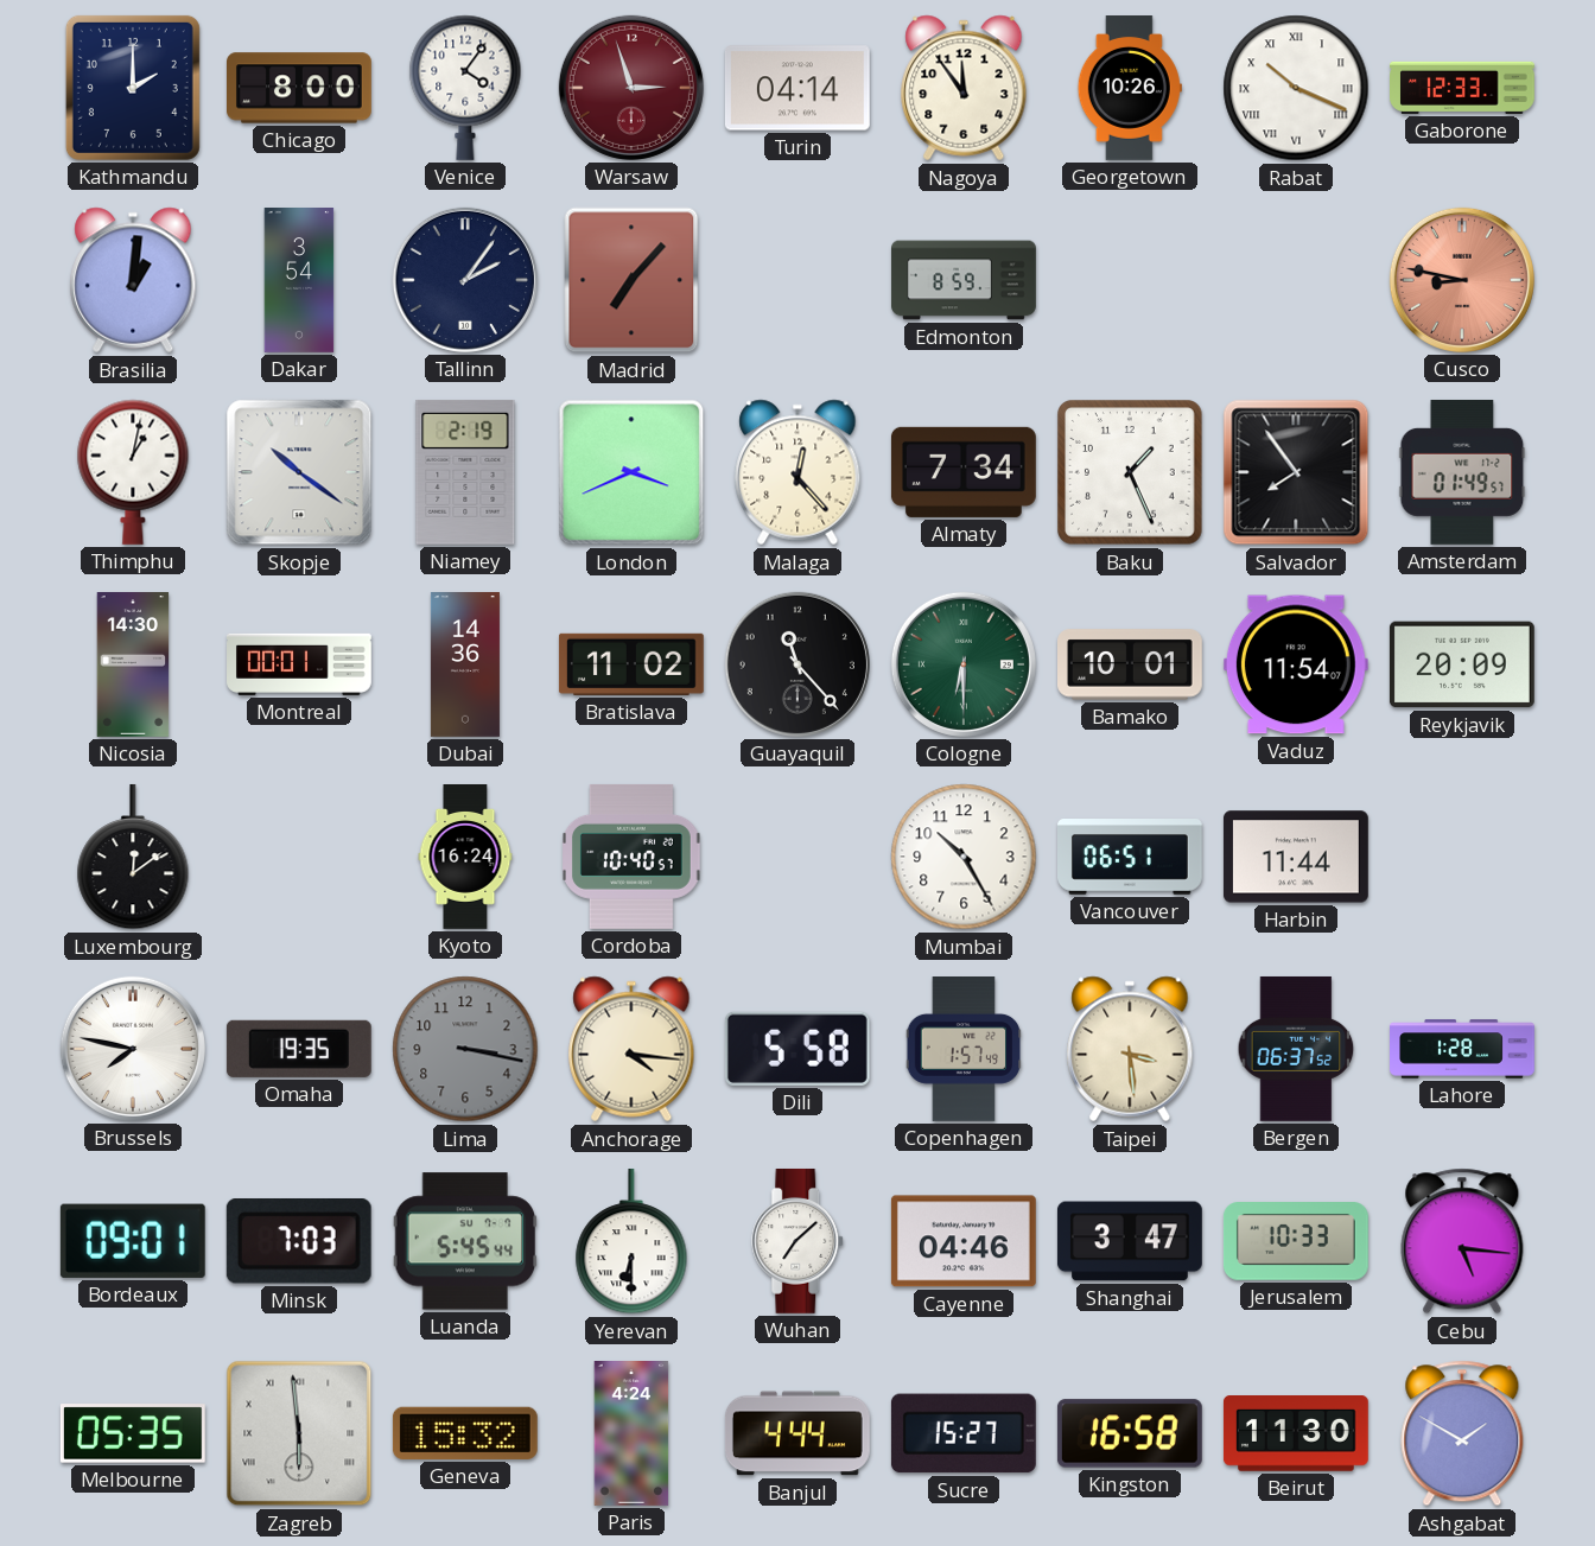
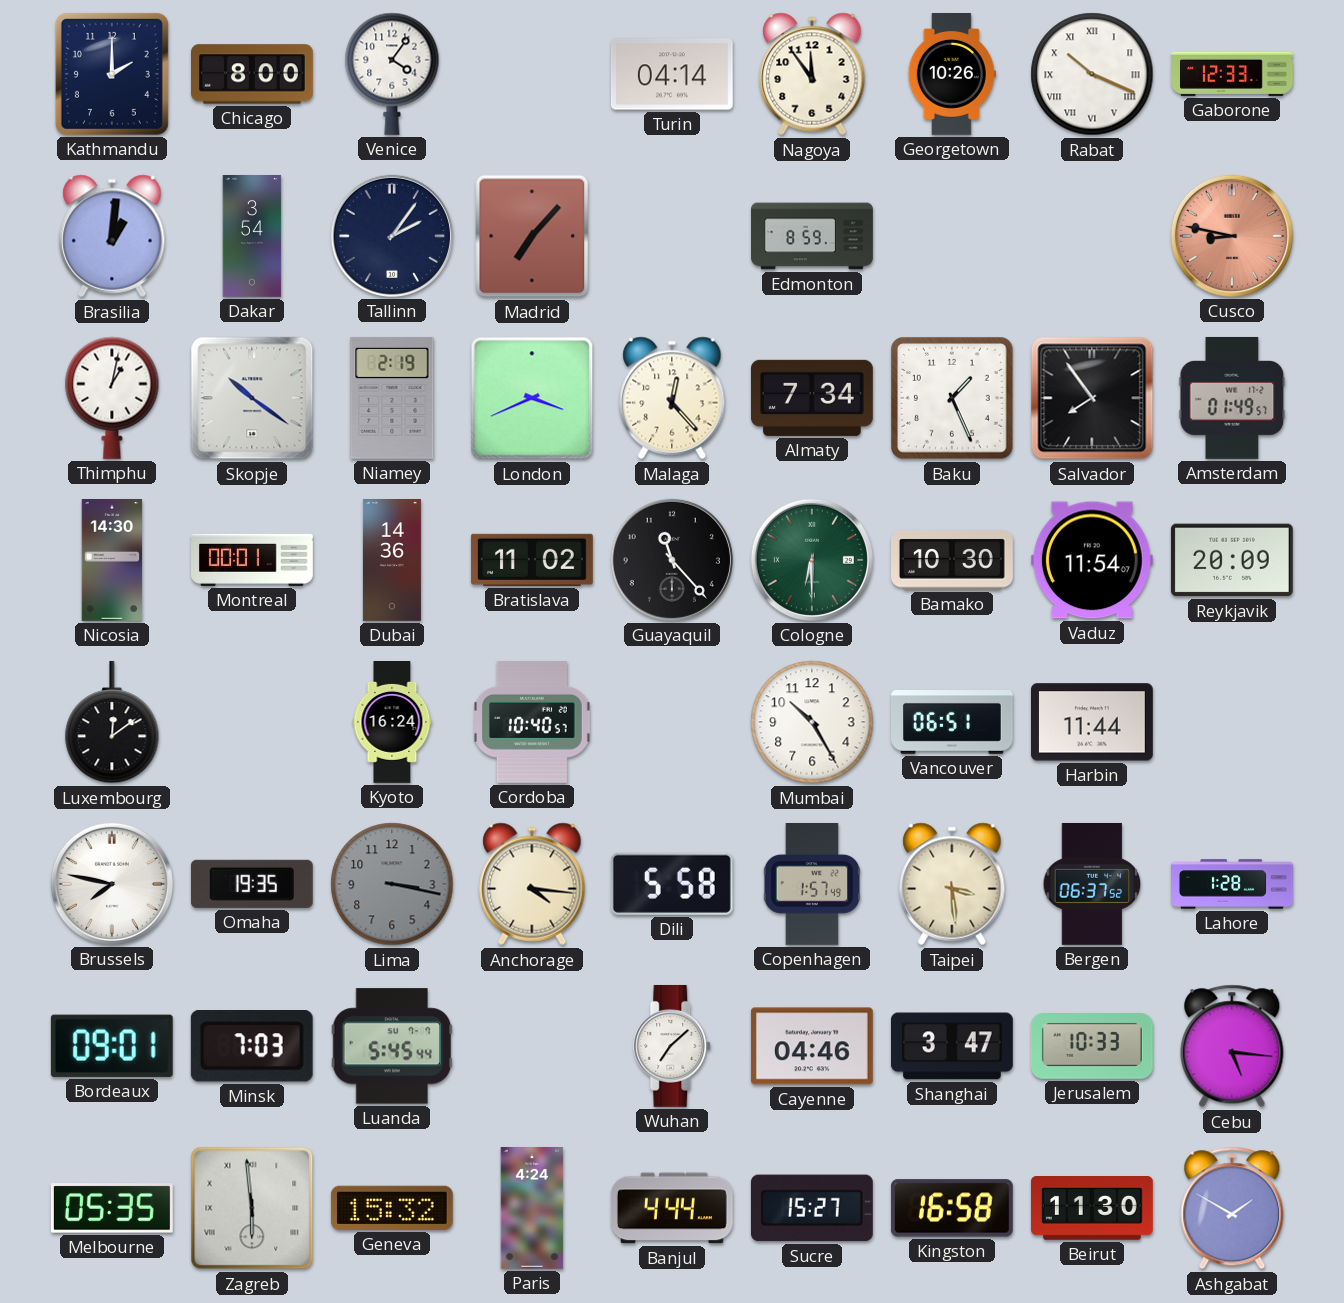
Warsaw: 2:57 -> none (631, 88)
Bamako: 10:01 -> 10:30 (953, 560)
Yerevan: 6:30 -> none (631, 1241)
